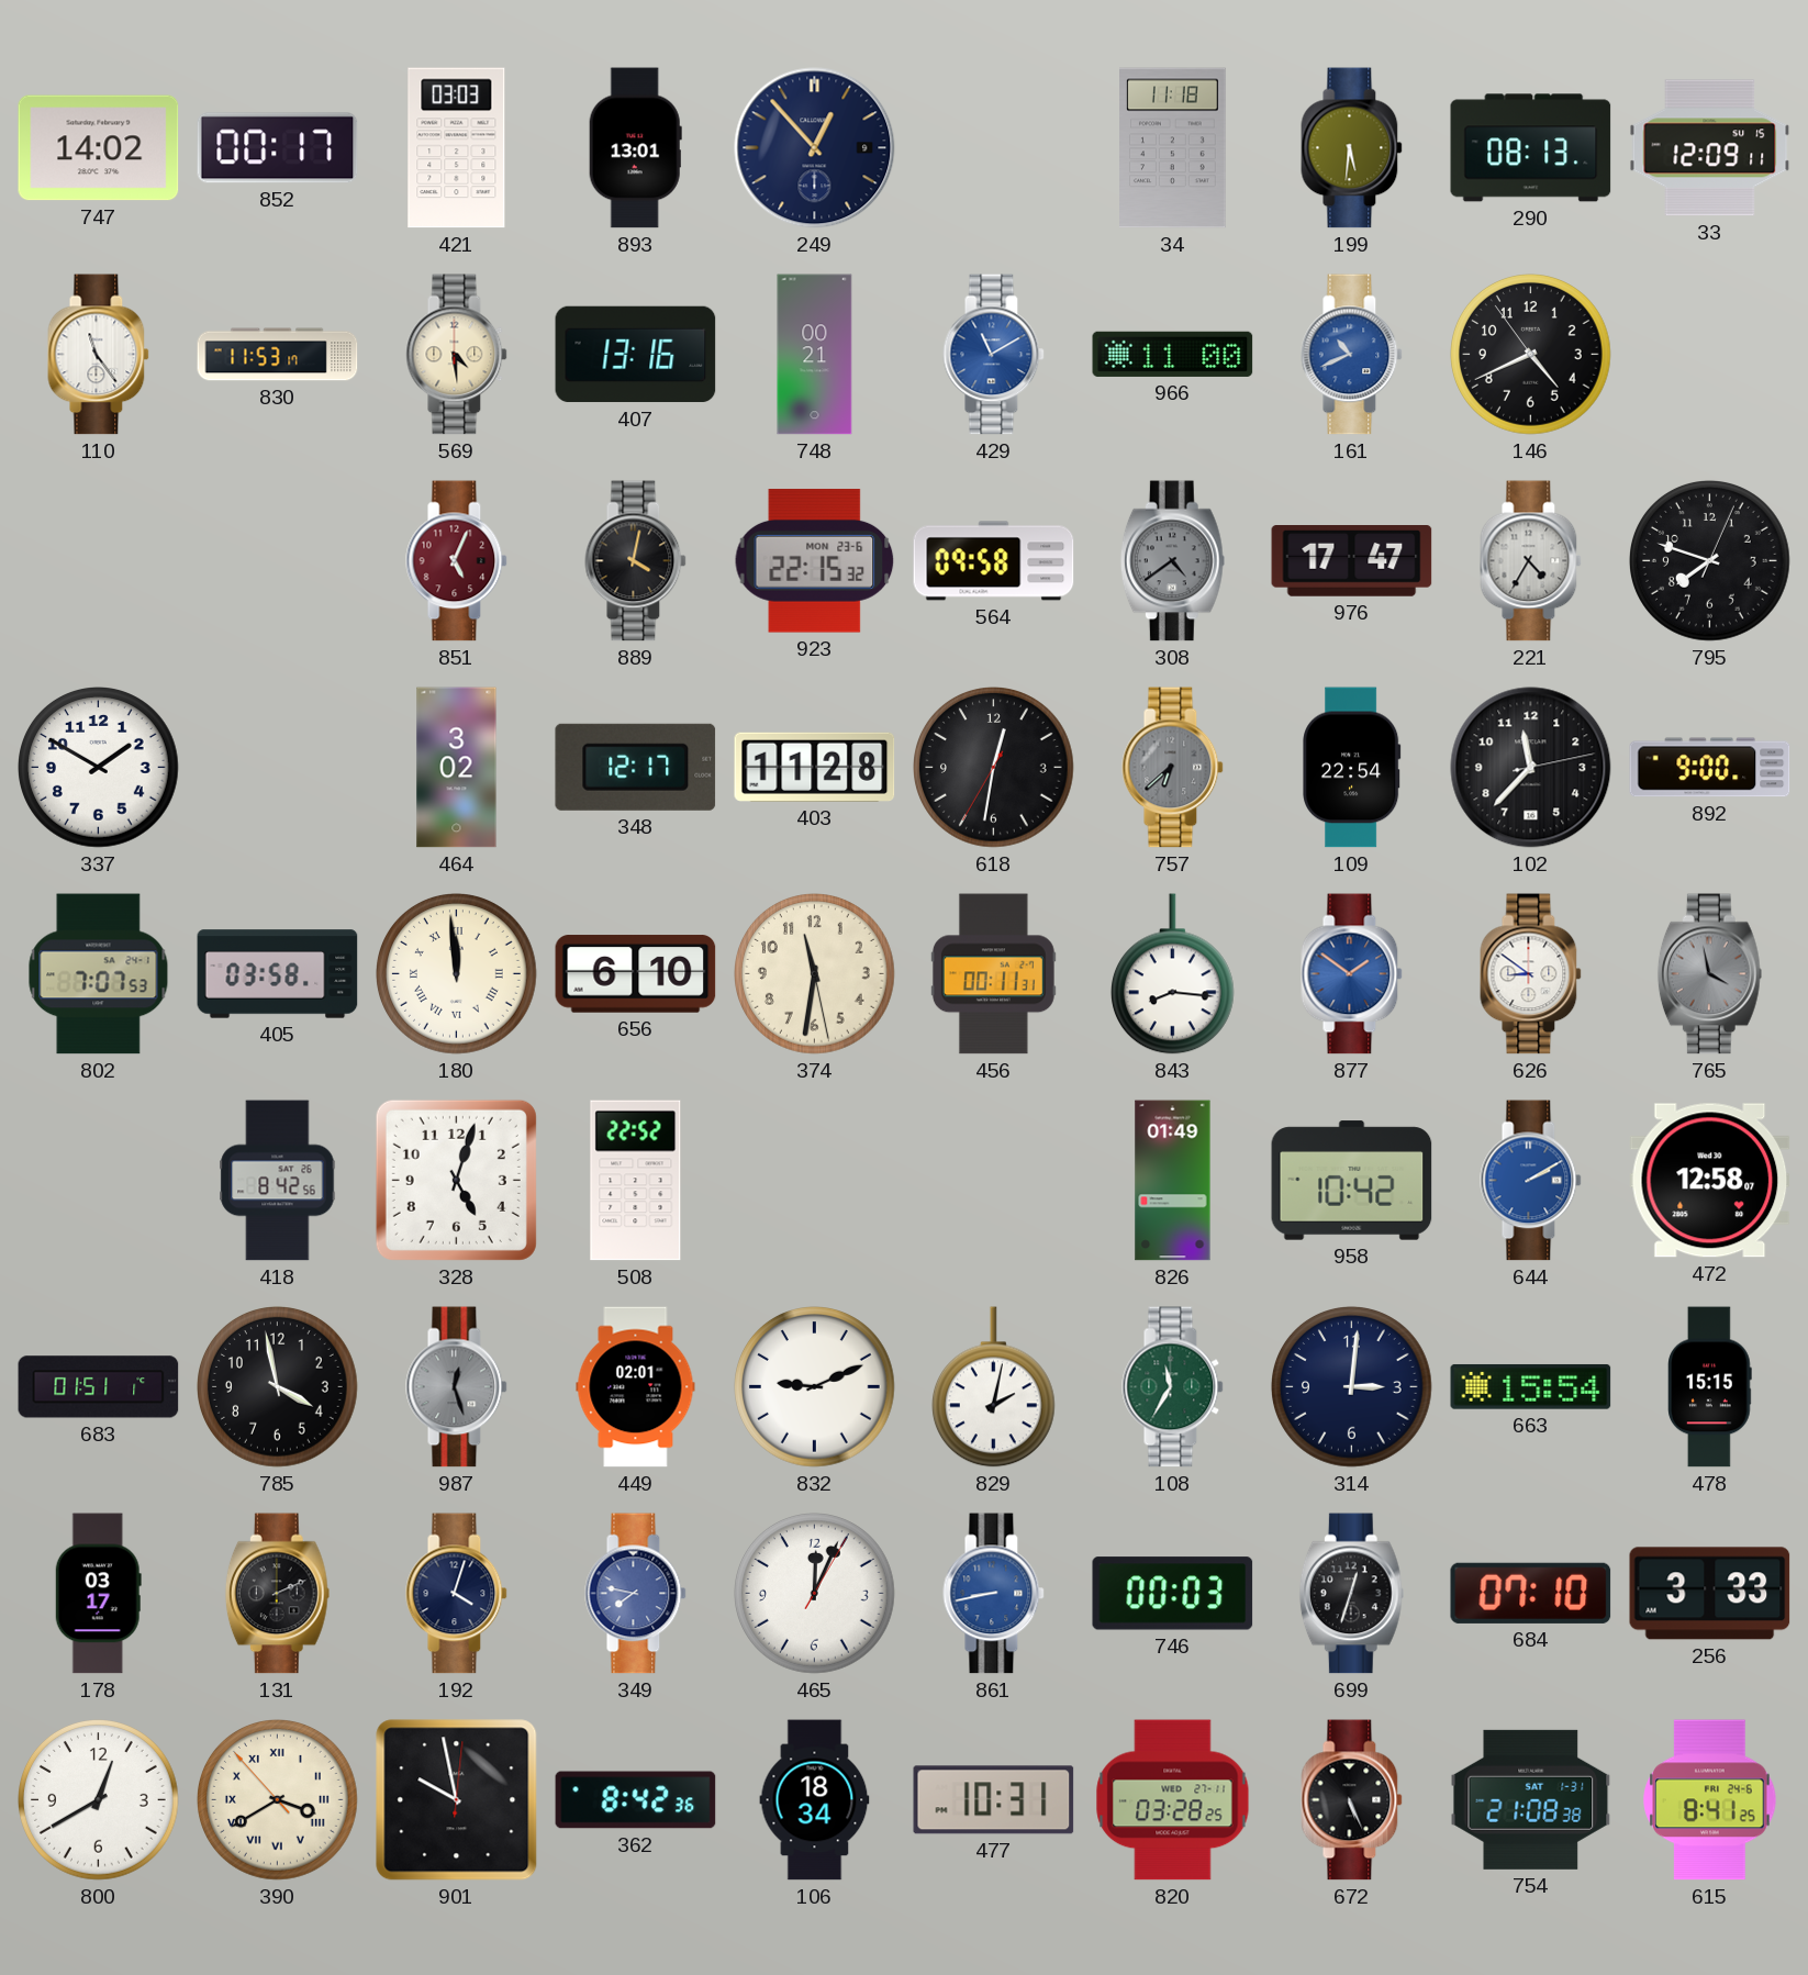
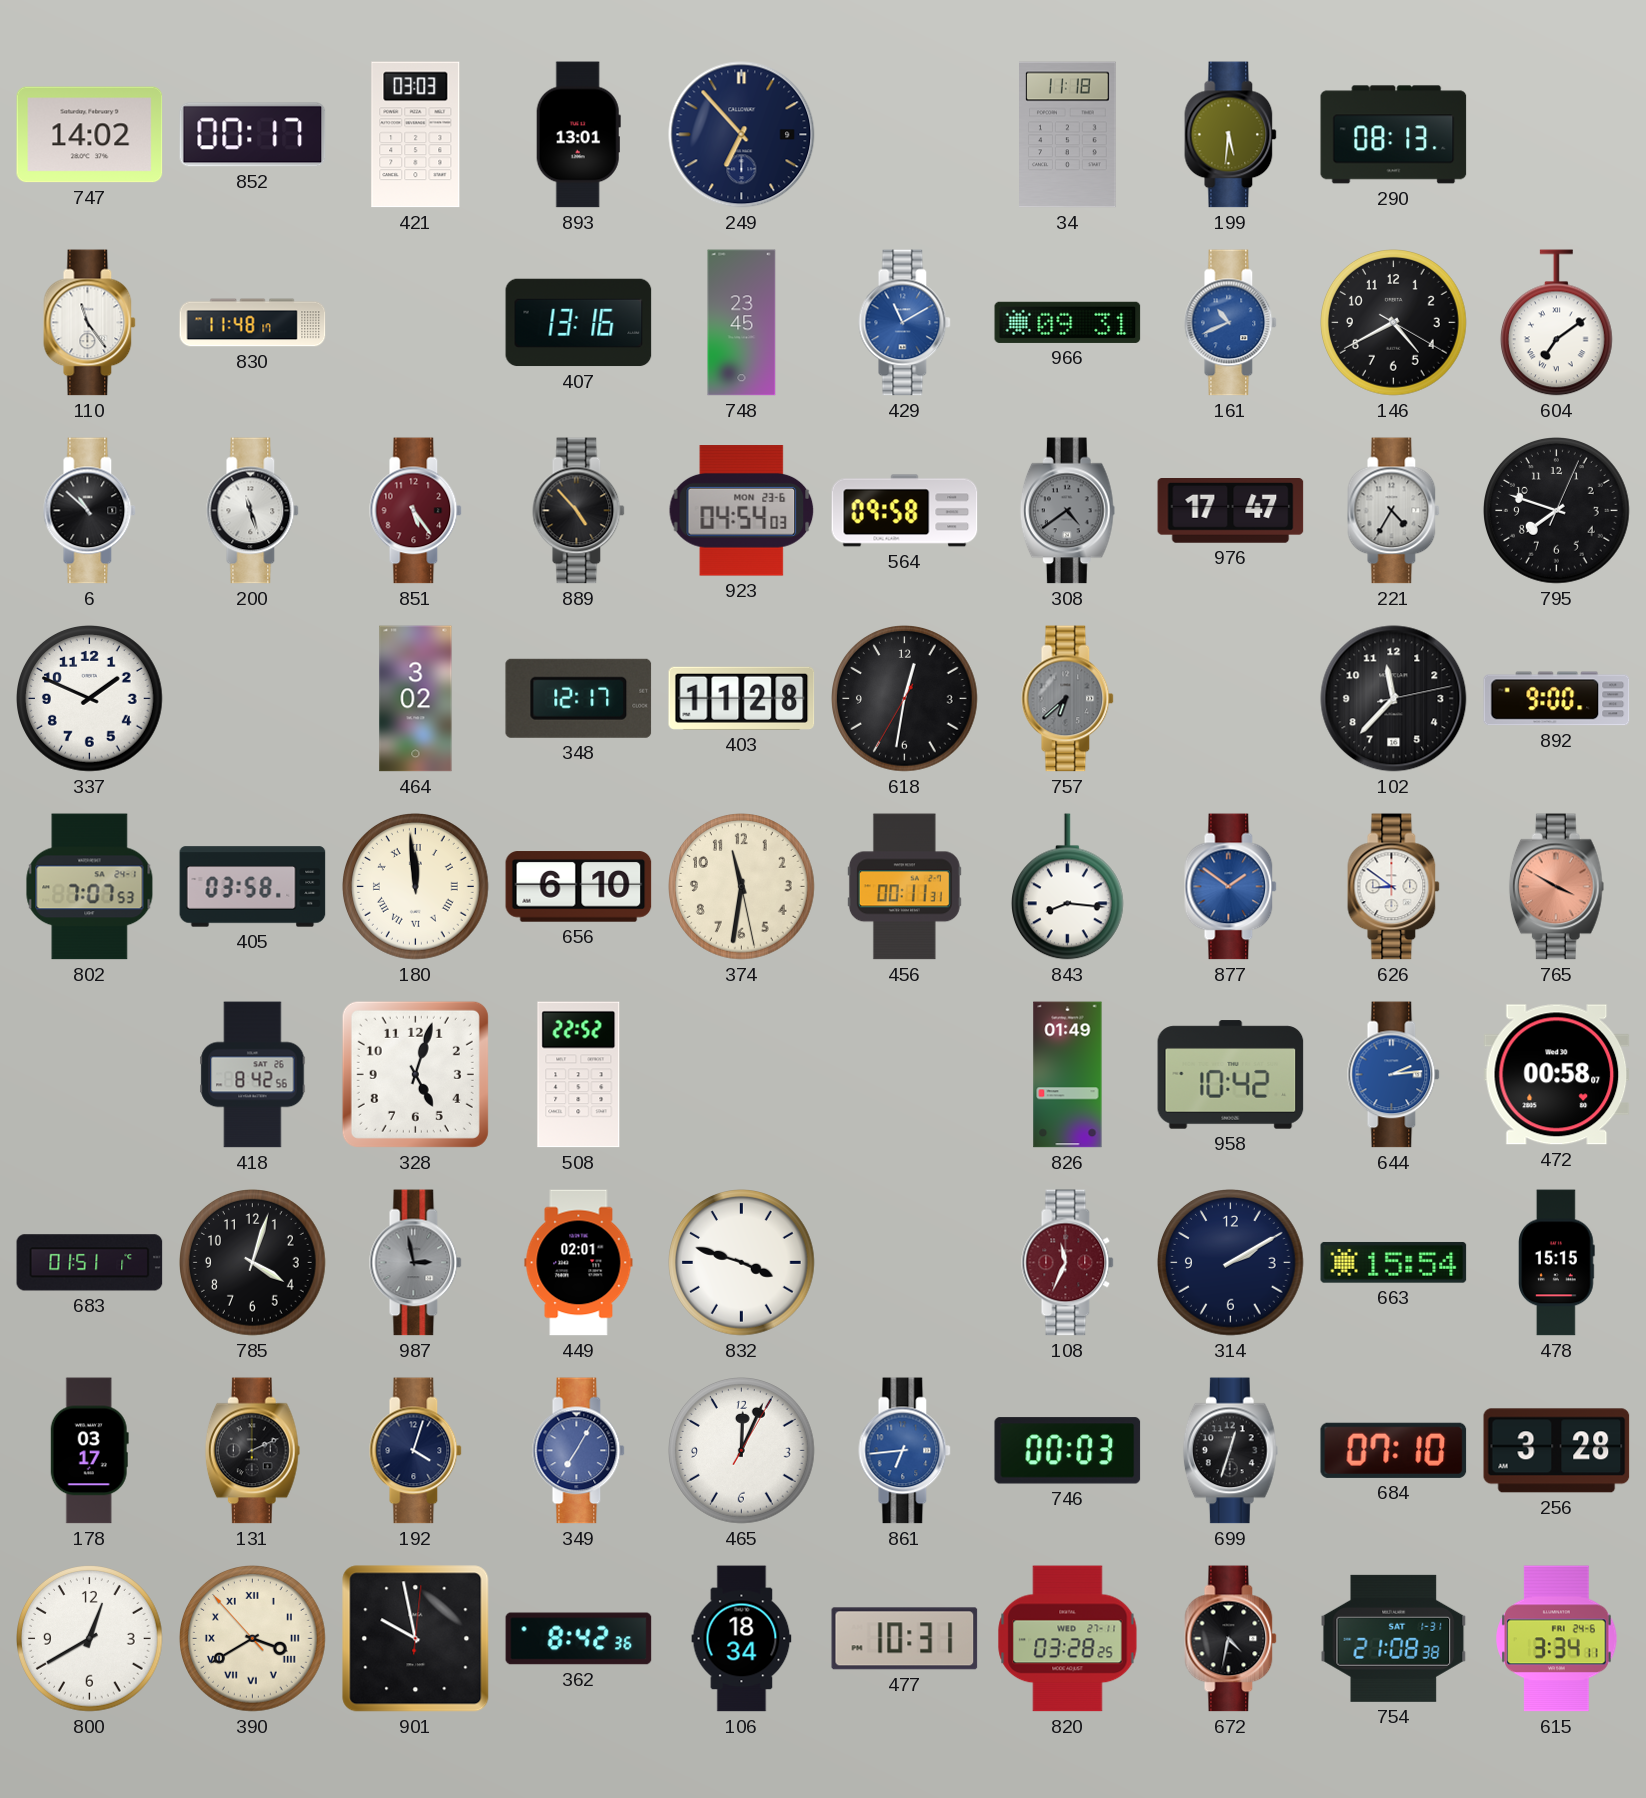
249: 12:53 -> 6:53 (742, 135)
33: 12:09 -> none (1710, 148)
830: 11:53 -> 11:48 (253, 323)
569: 4:29 -> none (457, 355)
748: 00:21 -> 23:45 (742, 323)
966: 11:00 -> 09:31 (1068, 322)
146: 4:40:54 -> 4:40:20 (1394, 323)
604: none -> 7:09 (1556, 323)
6: none -> 10:52 (90, 511)
200: none -> 11:27 (253, 511)
851: 5:04 -> 5:24 (416, 511)
889: 4:02 -> 4:53 (579, 511)
923: 22:15 -> 04:54 (742, 511)
337: 1:50 -> 1:49 (90, 699)
109: 22:54 -> none (1352, 768)
765: 3:58 -> 3:50 (1556, 887)
765 dial: grey -> salmon (1556, 887)
644: 2:10 -> 2:14 (1394, 1075)
472: 12:58 -> 00:58 (1557, 1075)
785: 3:58 -> 4:03 (253, 1263)
987: 12:27 -> 2:58 (416, 1263)
832: 9:11 -> 3:48 (742, 1263)
829: 2:02 -> none (993, 1387)
108: 11:35 -> 11:34 (1068, 1263)
108 dial: green -> burgundy (1068, 1263)
314: 3:01 -> 2:10 (1231, 1263)
349: 7:47 -> 7:05 (579, 1451)
861: 8:43 -> 6:44 (905, 1451)
256: 3:33 -> 3:28 (1557, 1451)
672: 5:26 -> 4:32 (1231, 1639)
615: 8:41 -> 3:34 (1557, 1639)
